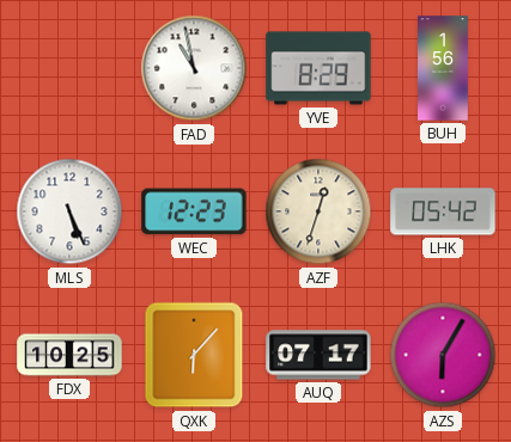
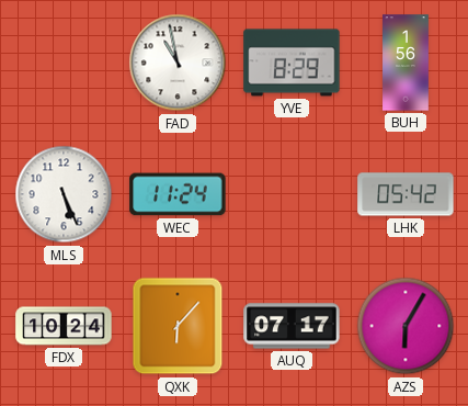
WEC: 12:23 -> 11:24 (178, 194)
AZF: 12:33 -> none (318, 211)
FDX: 10:25 -> 10:24 (64, 326)
